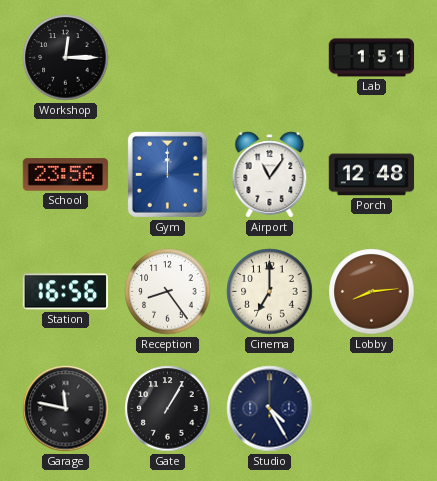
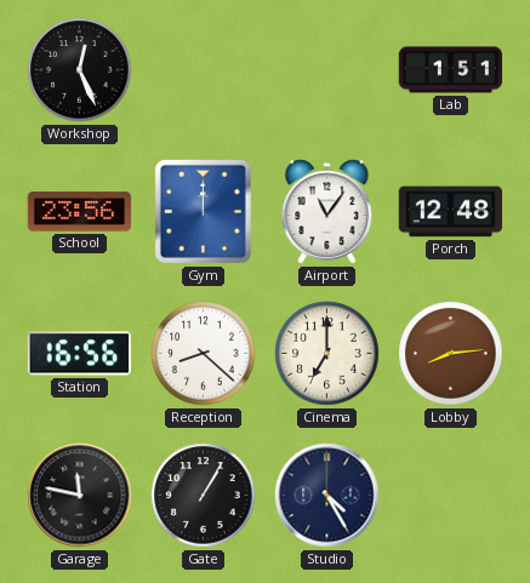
Workshop: 12:15 -> 12:26 (80, 70)
Reception: 8:24 -> 8:22 (204, 354)
